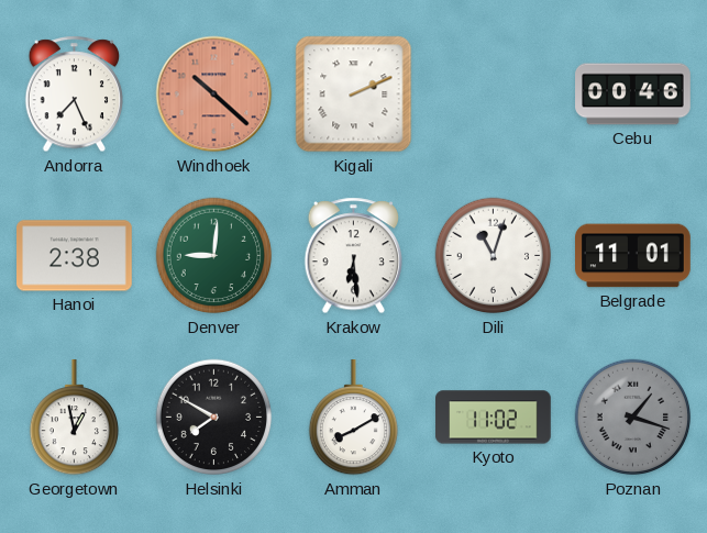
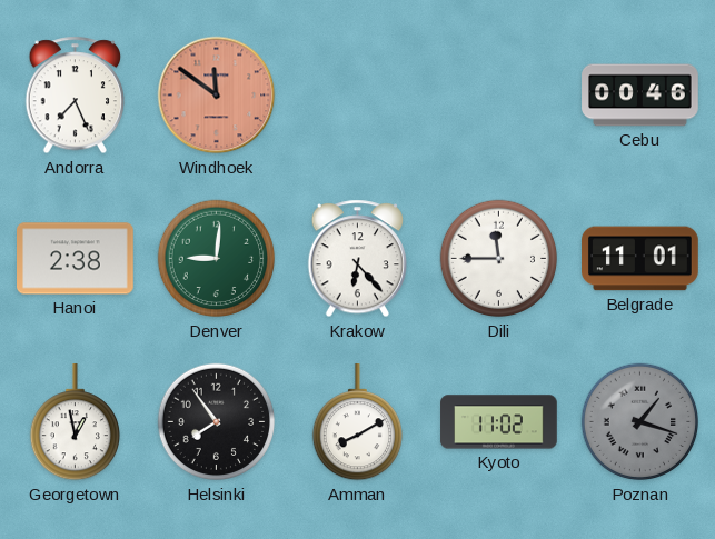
Windhoek: 10:22 -> 11:51 (217, 96)
Kigali: 2:11 -> none (354, 95)
Krakow: 6:29 -> 6:23 (358, 259)
Dili: 11:03 -> 11:45 (499, 259)
Helsinki: 7:50 -> 7:54 (217, 422)
